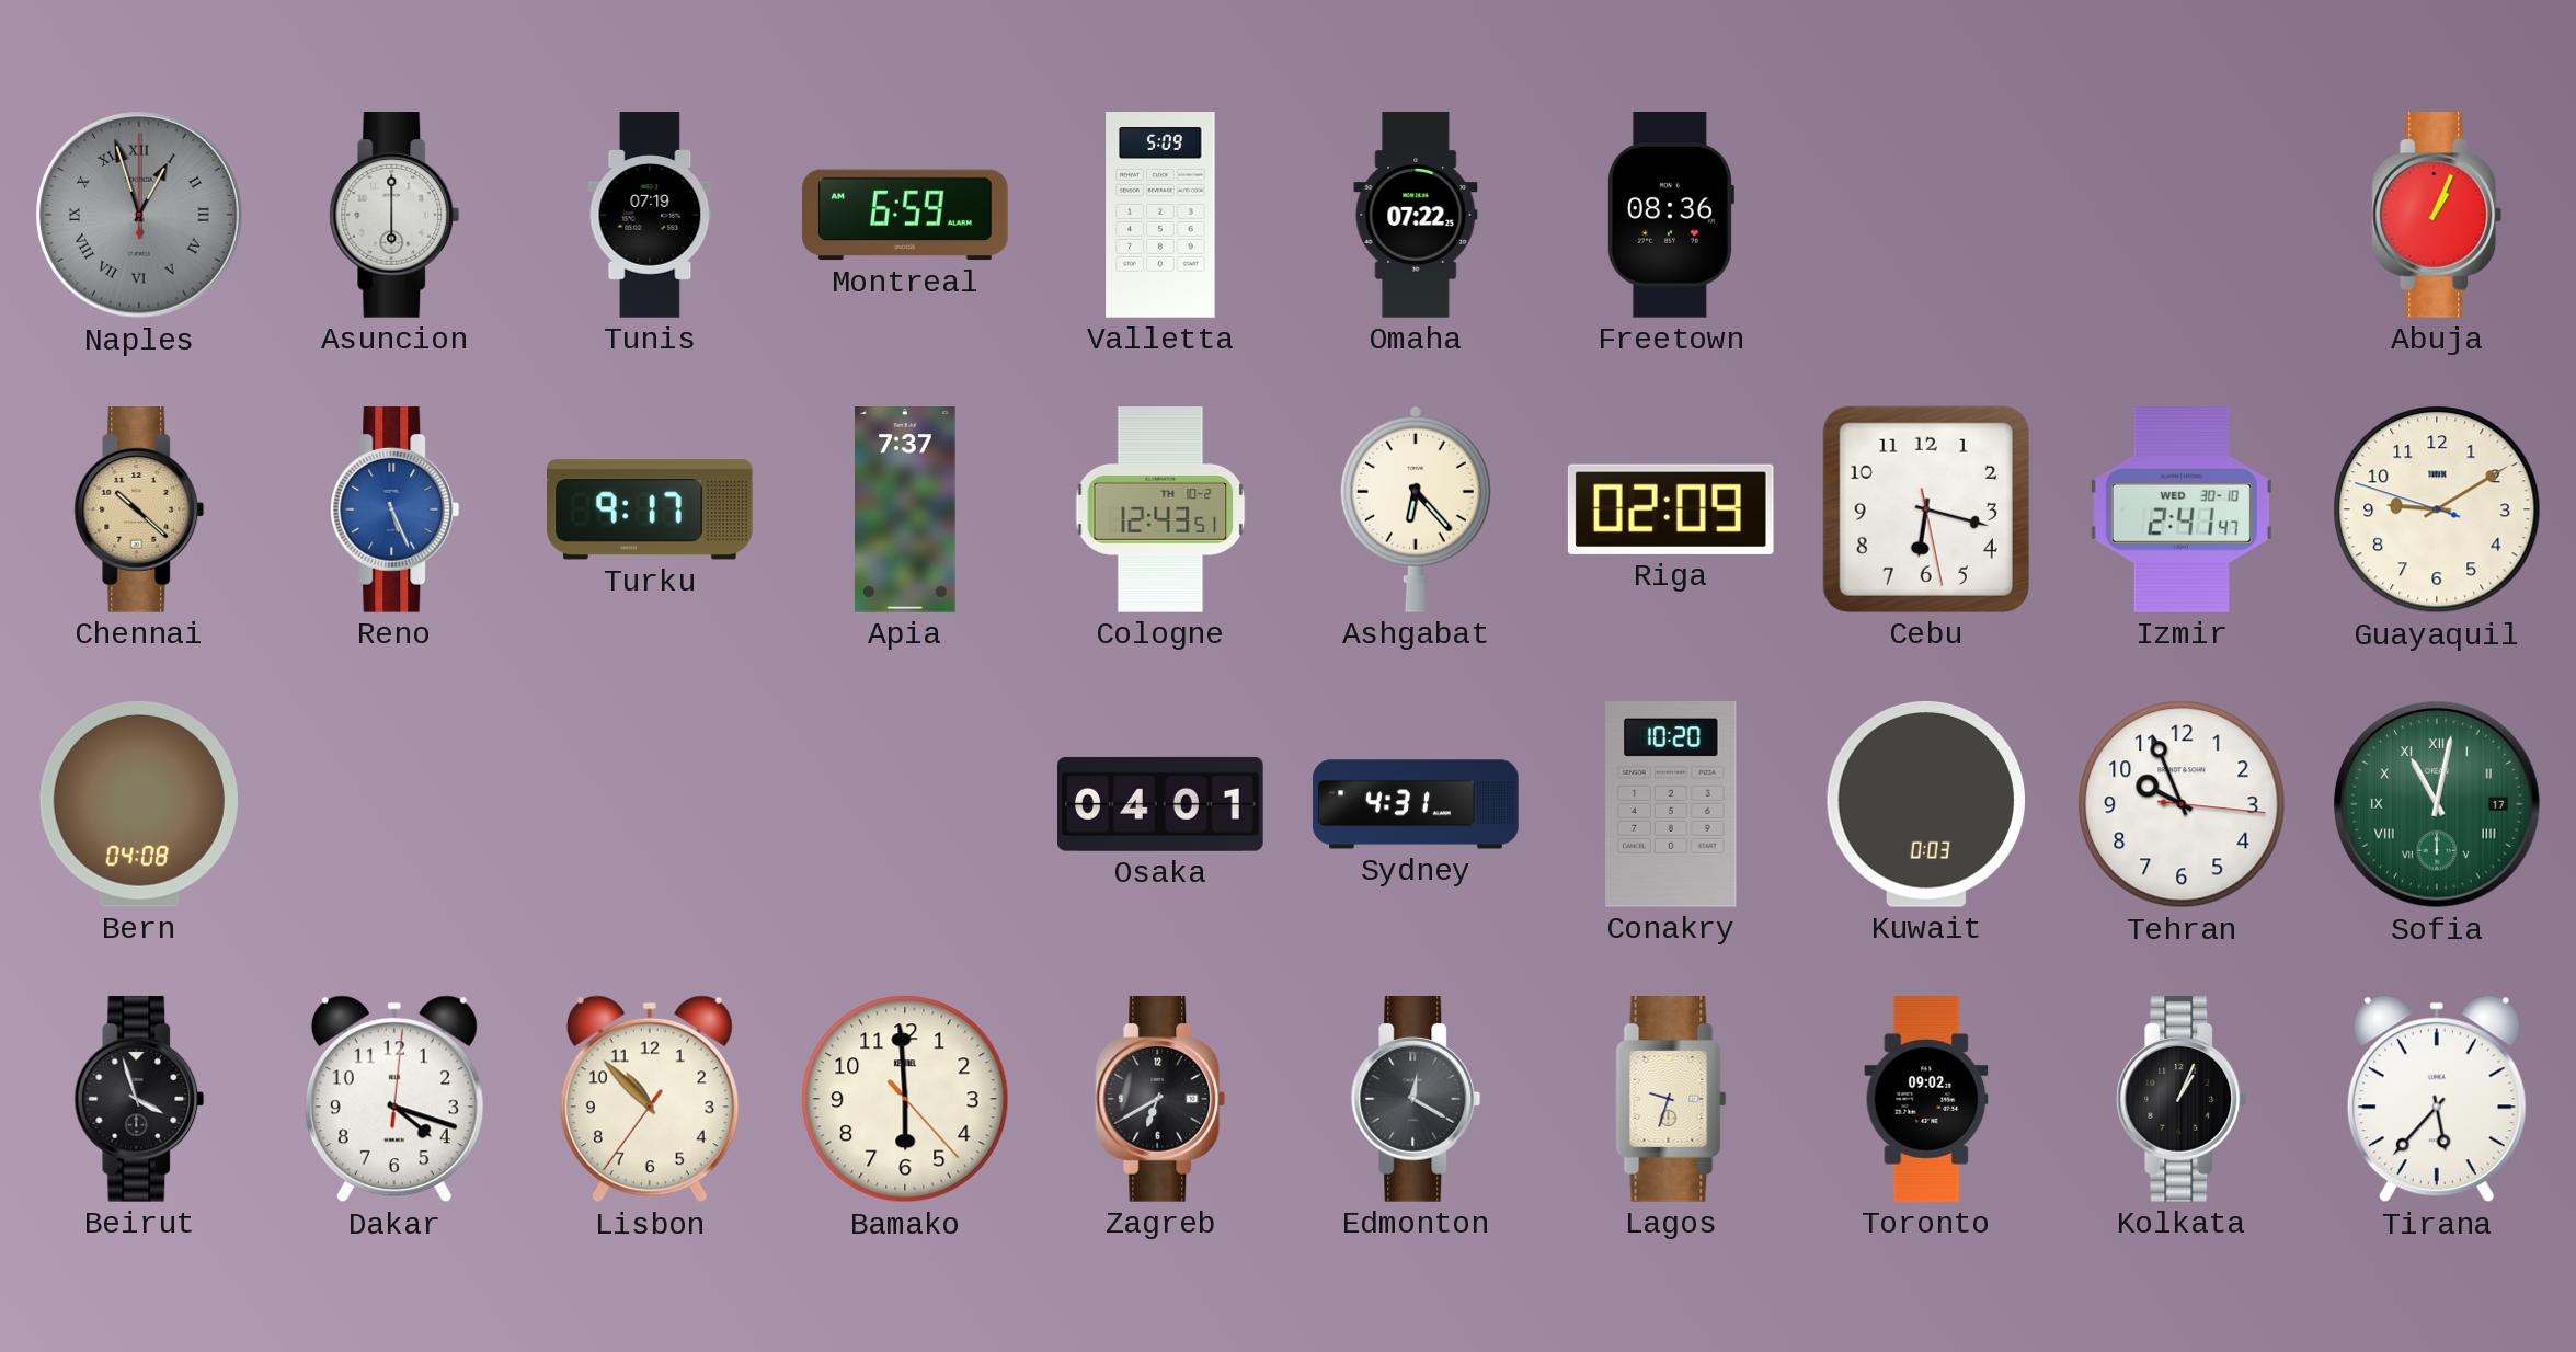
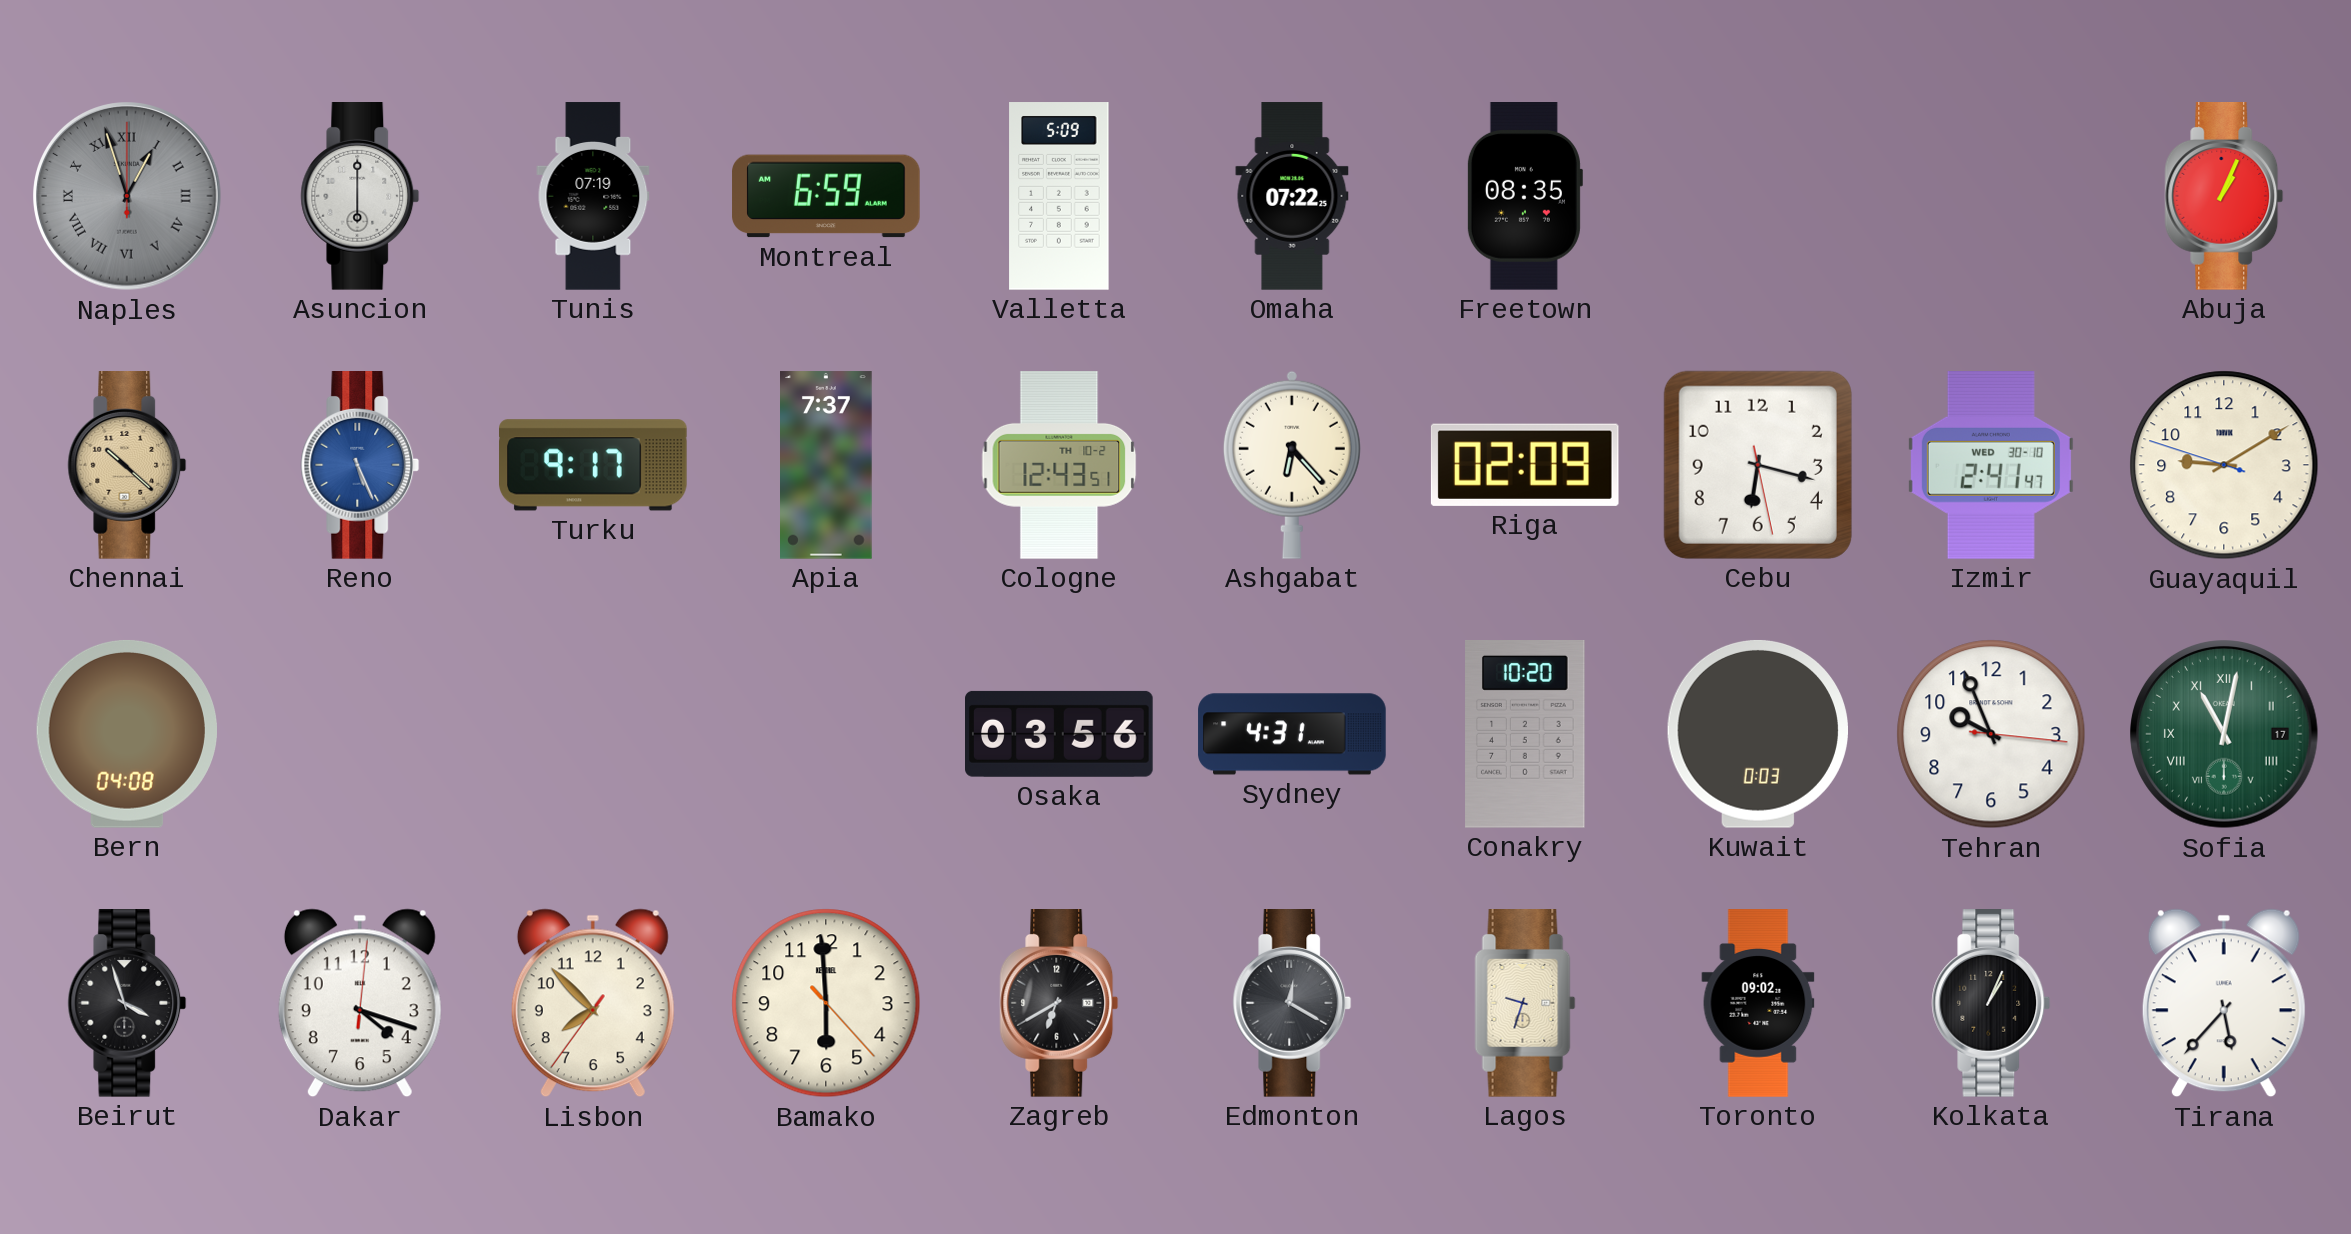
Freetown: 08:36 -> 08:35 (1524, 197)
Osaka: 04:01 -> 03:56 (1060, 734)
Lisbon: 10:52 -> 7:52 (593, 1003)
